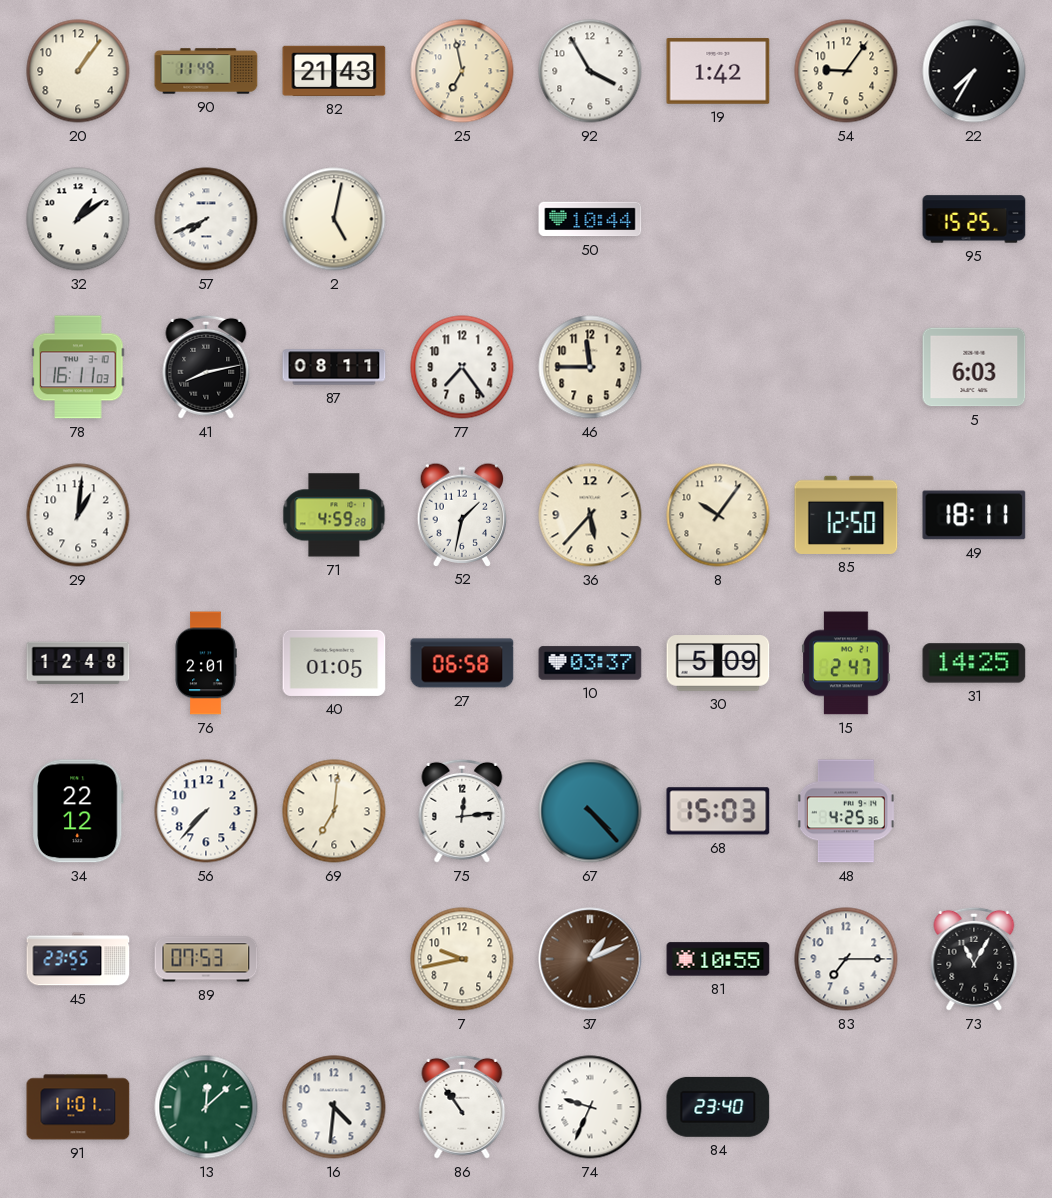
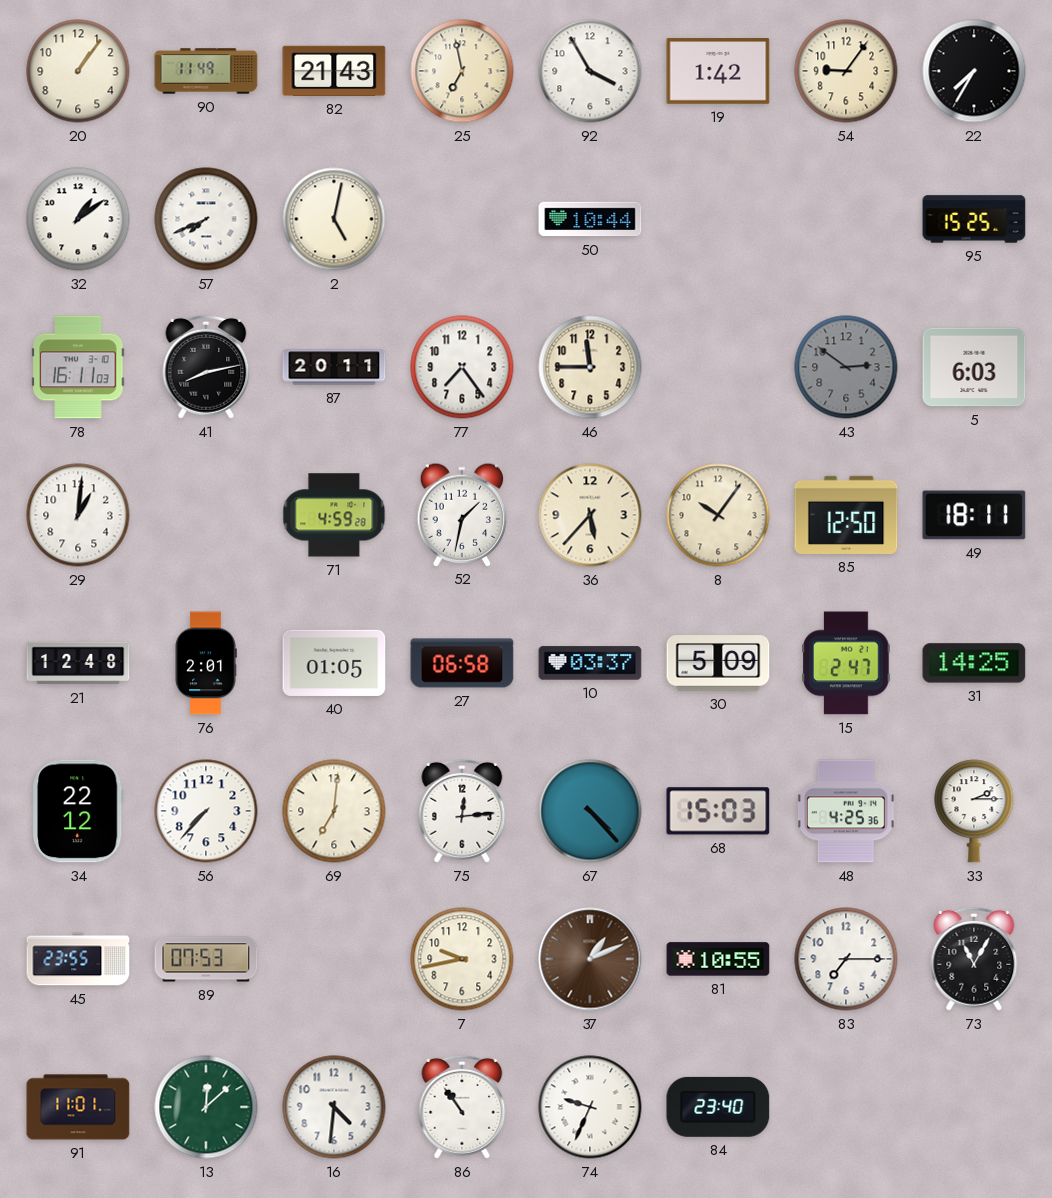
87: 08:11 -> 20:11 (334, 367)
43: none -> 2:51 (846, 367)
33: none -> 2:15 (974, 811)
